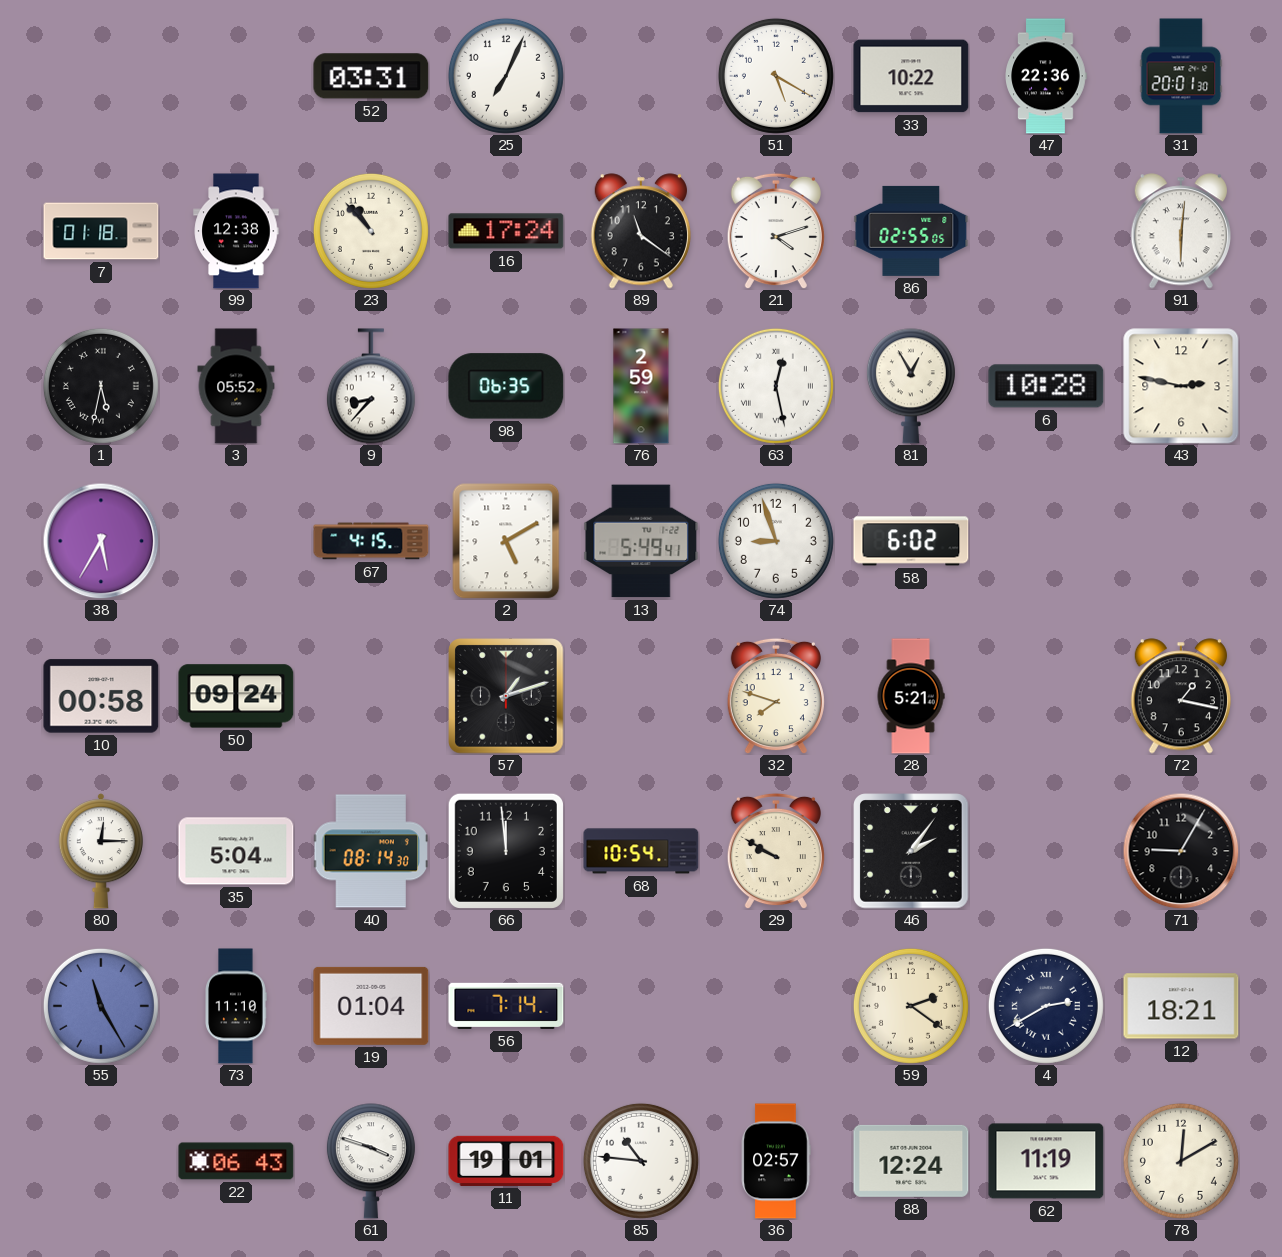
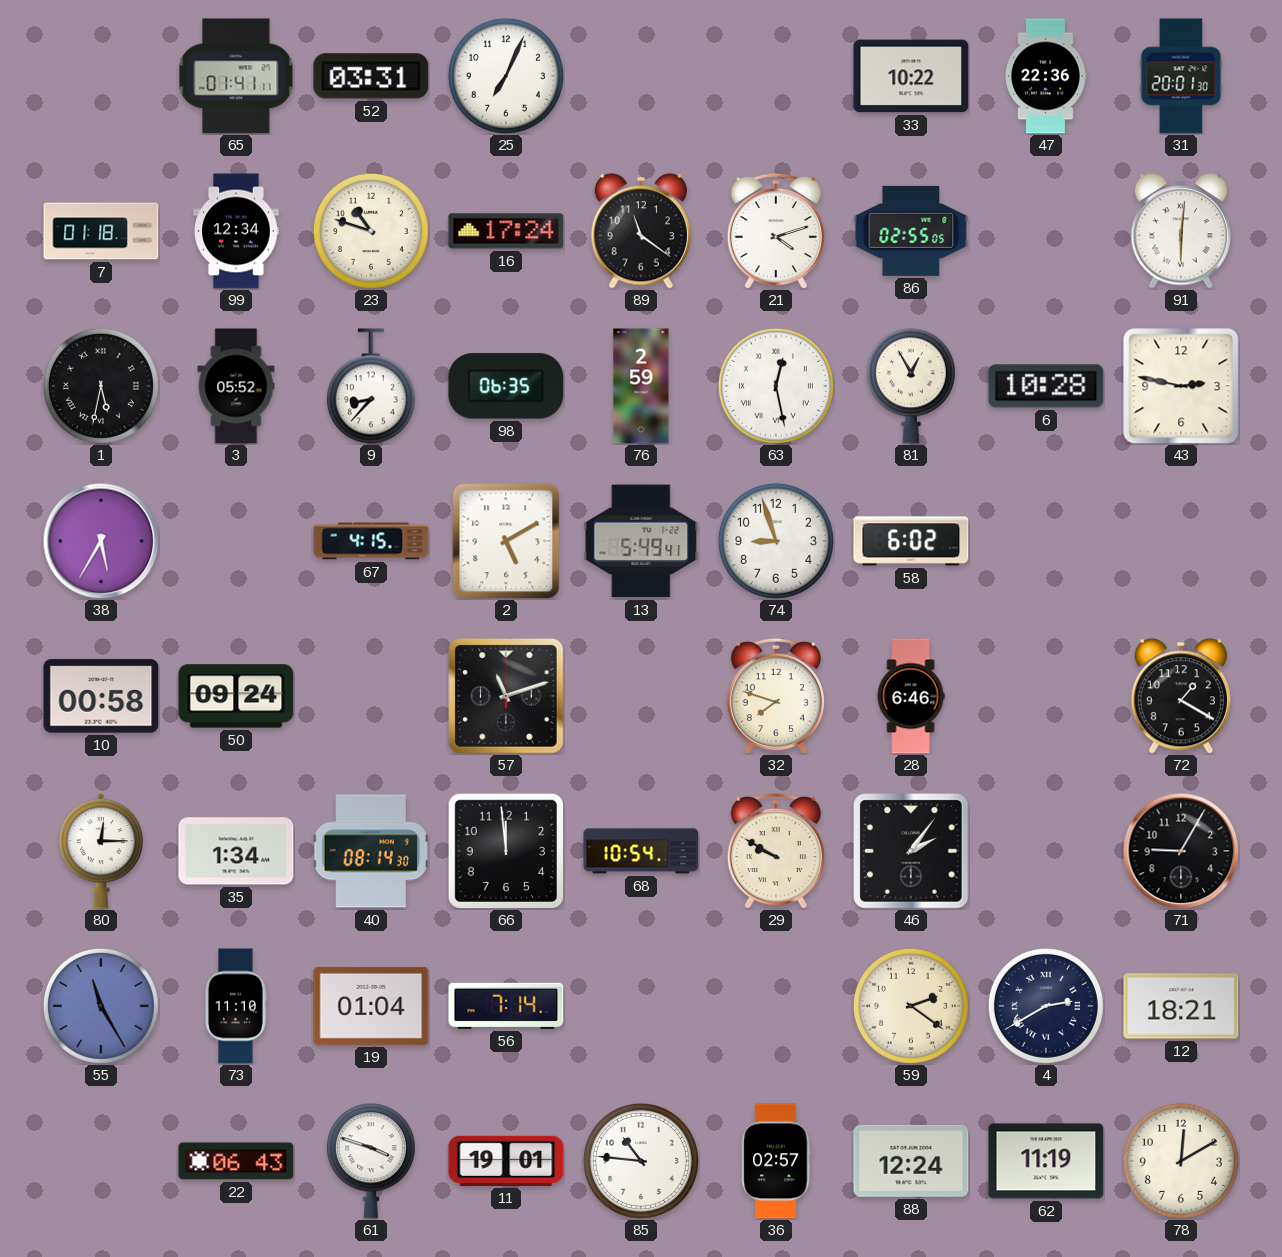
65: none -> 01:41 (236, 76)
51: 5:20 -> none (776, 76)
99: 12:38 -> 12:34 (236, 231)
23: 10:53 -> 10:48 (371, 231)
57: 1:12 -> 11:12 (506, 696)
28: 5:21 -> 6:46 (911, 696)
72: 1:17 -> 1:20 (1181, 696)
35: 5:04 -> 1:34 (236, 851)
